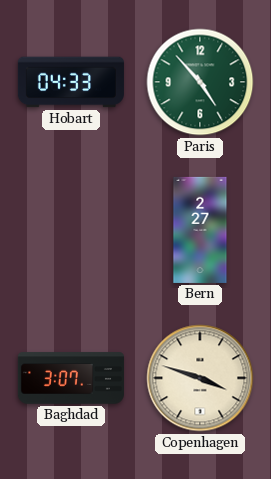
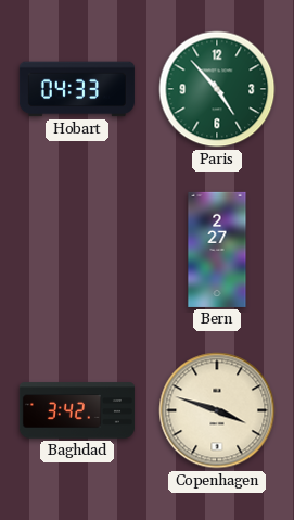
Baghdad: 3:07 -> 3:42 (77, 410)
